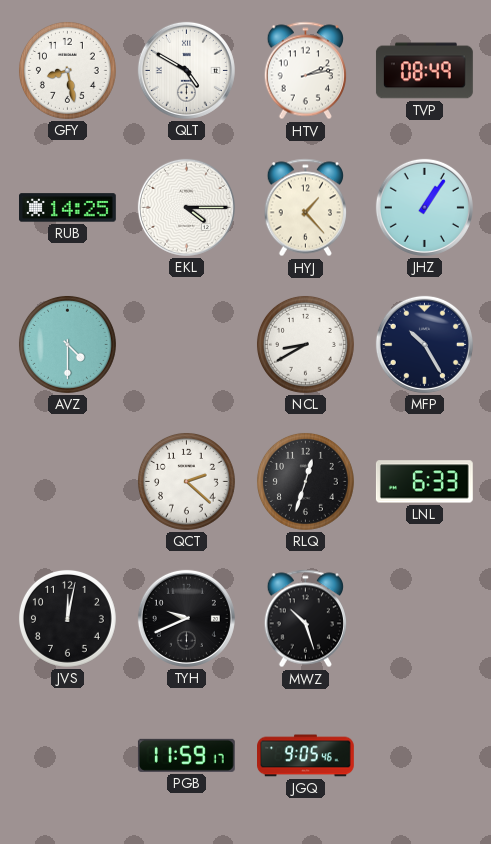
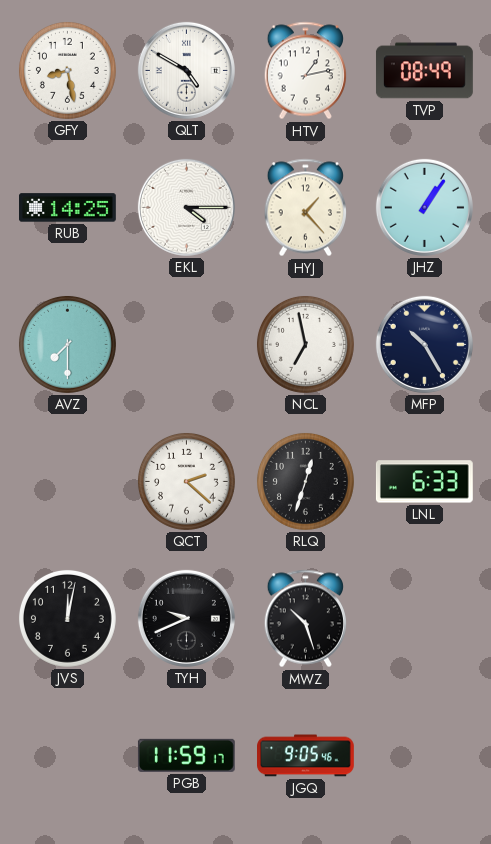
HTV: 2:13 -> 1:13 (305, 71)
AVZ: 4:30 -> 7:30 (67, 344)
NCL: 8:40 -> 6:58 (305, 344)
